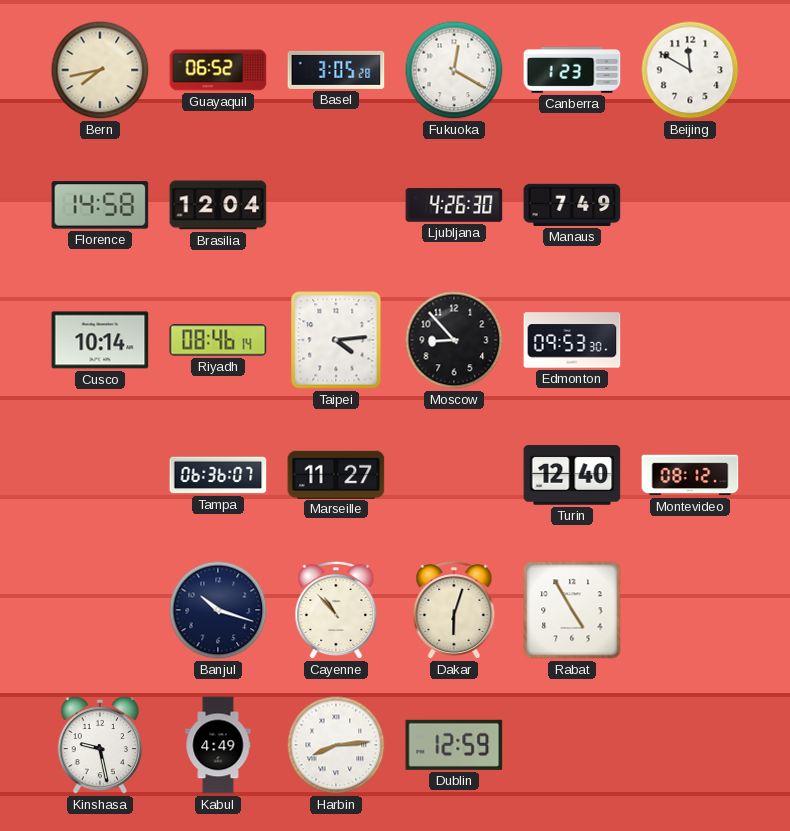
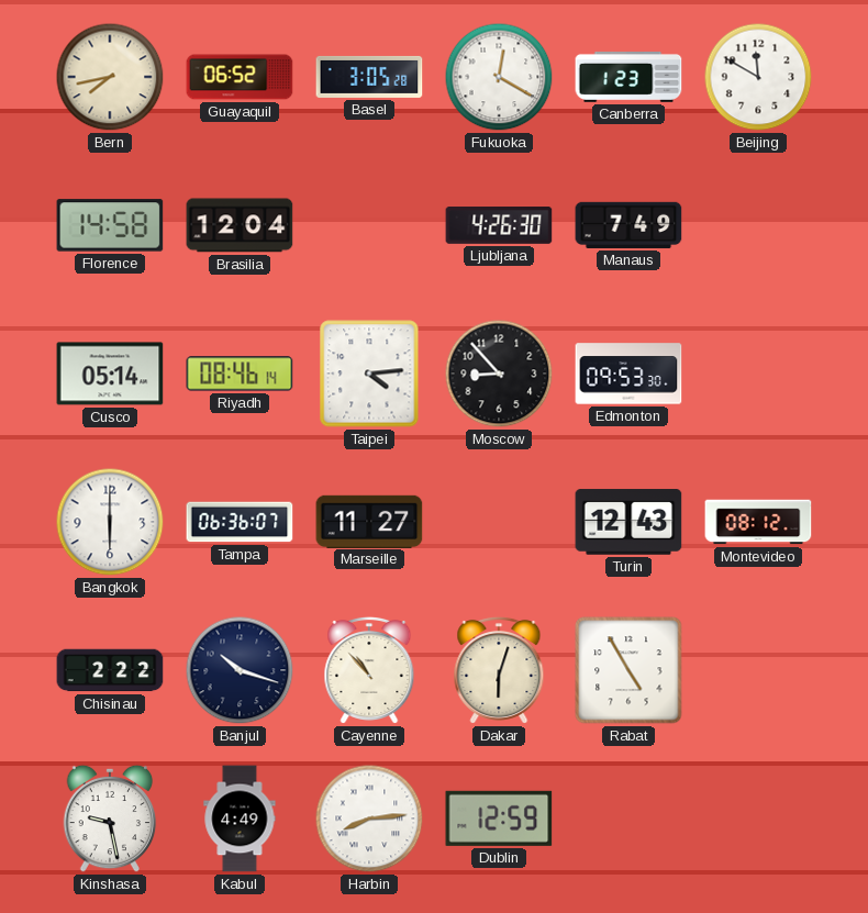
Cusco: 10:14 -> 05:14 (110, 374)
Bangkok: none -> 6:00 (110, 522)
Turin: 12:40 -> 12:43 (628, 522)
Chisinau: none -> 2:22 (110, 670)
